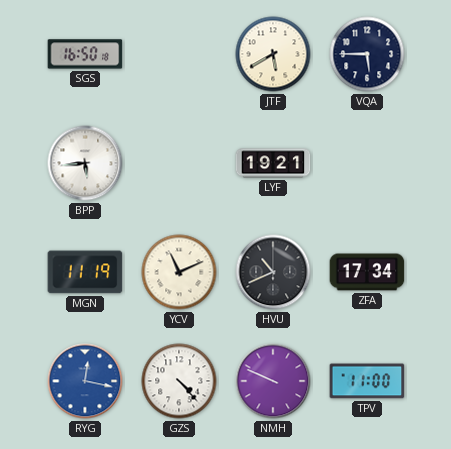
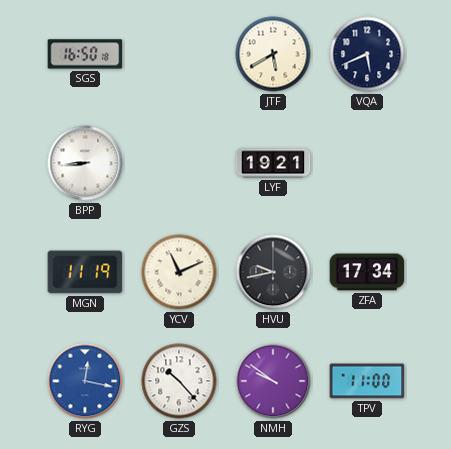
VQA: 5:45 -> 5:41 (367, 54)
BPP: 5:44 -> 8:44 (85, 163)
HVU: 10:41 -> 9:43 (273, 272)
GZS: 4:23 -> 10:23 (179, 381)
NMH: 9:49 -> 9:51 (273, 381)
